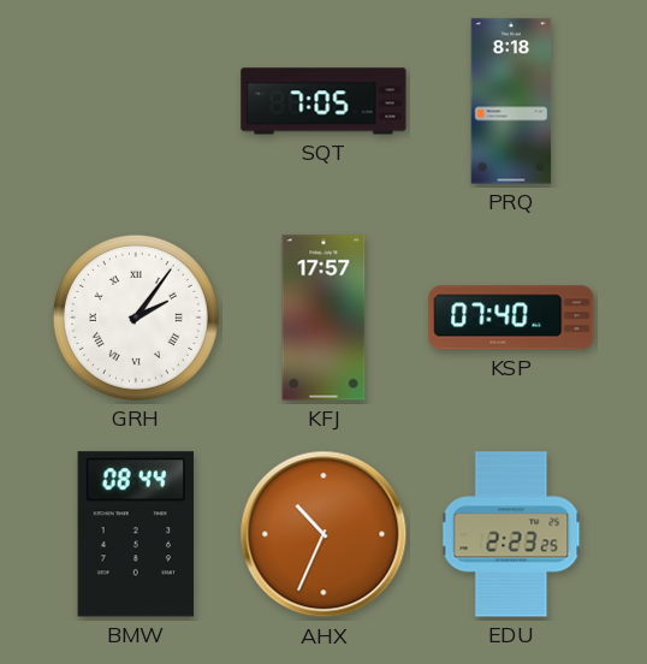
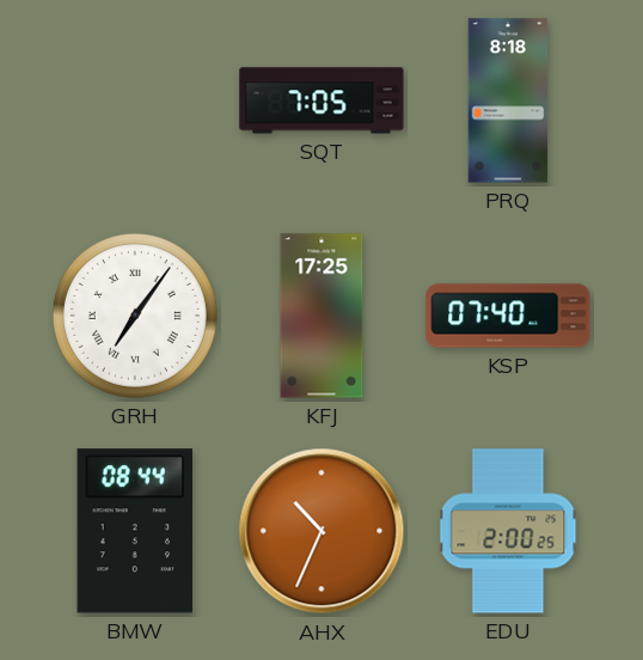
GRH: 2:06 -> 7:06 (135, 316)
KFJ: 17:57 -> 17:25 (321, 316)
EDU: 2:23 -> 2:00 (508, 531)
